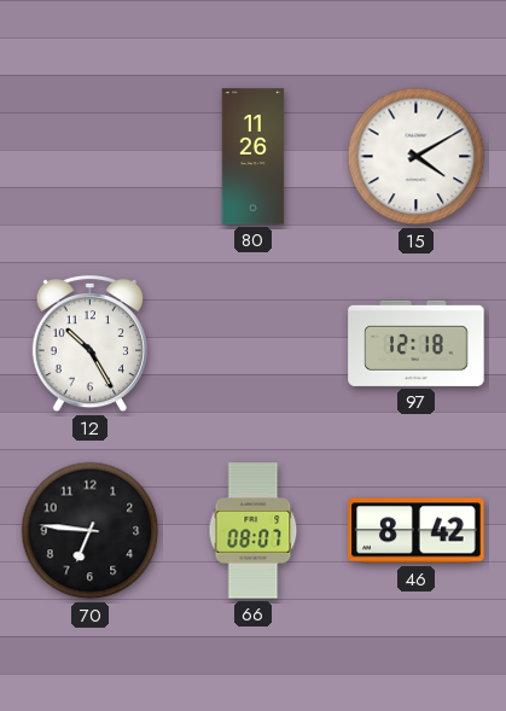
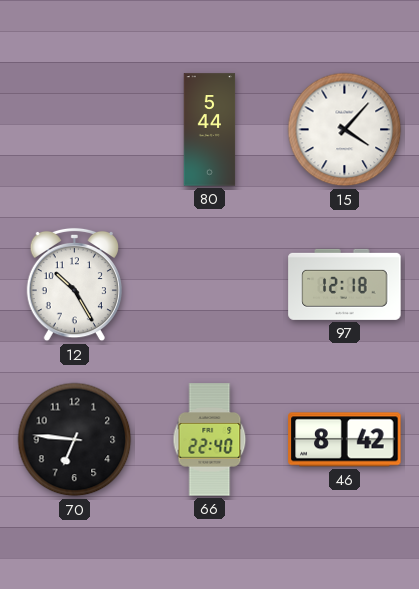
80: 11:26 -> 5:44 (210, 130)
15: 4:10 -> 4:07 (345, 130)
66: 08:07 -> 22:40 (210, 440)
